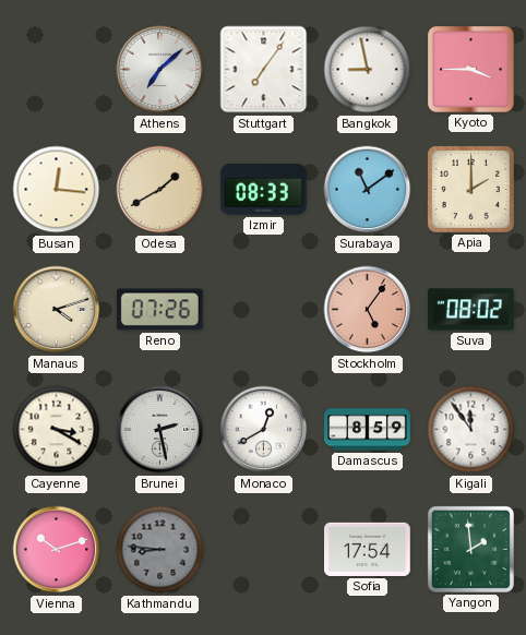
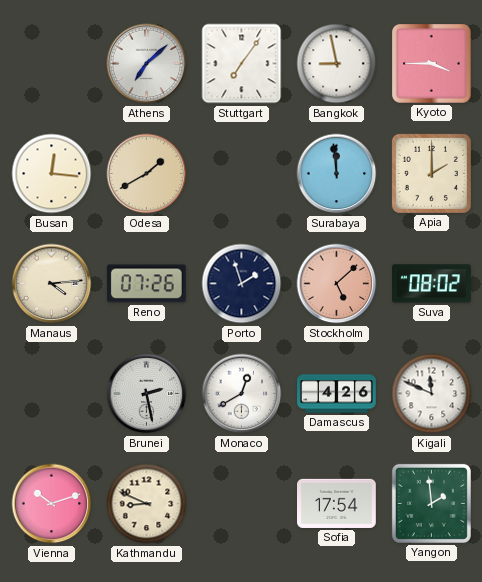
Izmir: 08:33 -> none (264, 190)
Surabaya: 11:09 -> 11:59 (337, 174)
Manaus: 4:12 -> 4:14 (52, 284)
Porto: none -> 1:57 (242, 284)
Stockholm: 5:06 -> 5:08 (337, 284)
Cayenne: 3:20 -> none (57, 430)
Damascus: 8:59 -> 4:26 (337, 394)
Kigali: 11:54 -> 11:49 (432, 394)
Kathmandu: 8:46 -> 8:49 (147, 504)
Kathmandu dial: grey -> cream (147, 504)
